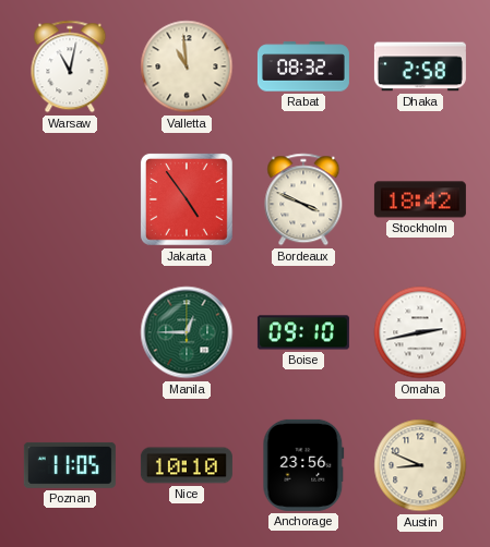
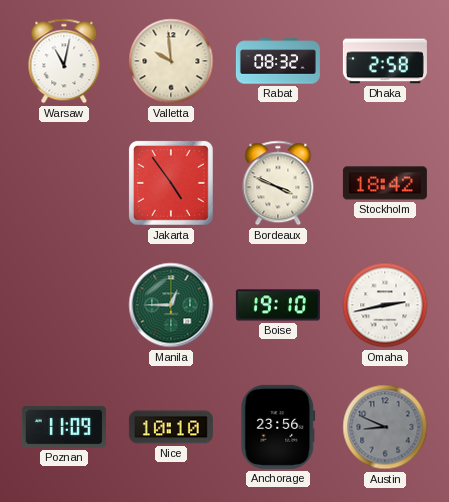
Valletta: 10:59 -> 9:59 (171, 61)
Boise: 09:10 -> 19:10 (278, 305)
Poznan: 11:05 -> 11:09 (64, 427)
Austin dial: cream -> grey (385, 427)
